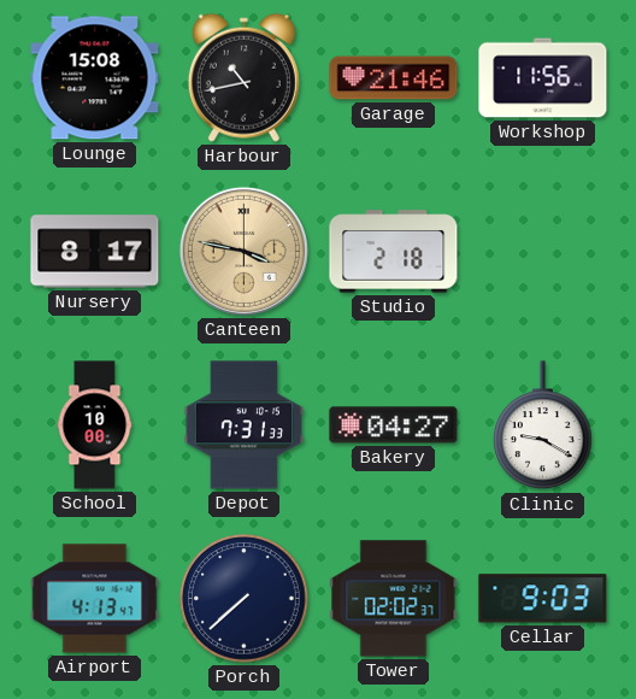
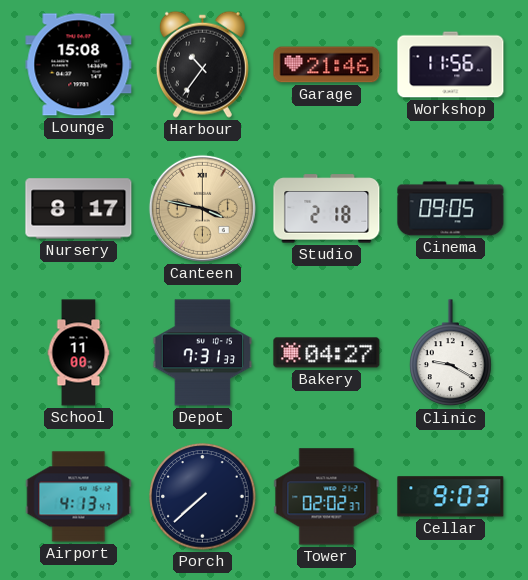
Harbour: 10:43 -> 10:36 (202, 64)
Cinema: none -> 09:05 (451, 209)
School: 10:00 -> 11:00 (79, 353)
